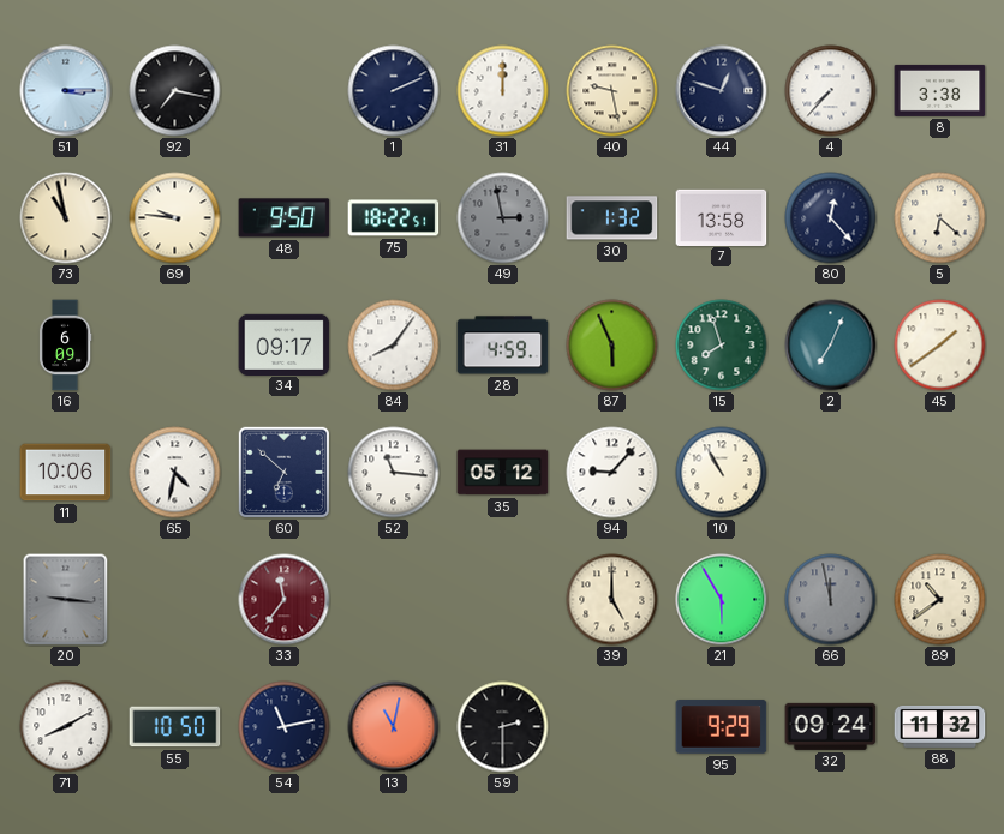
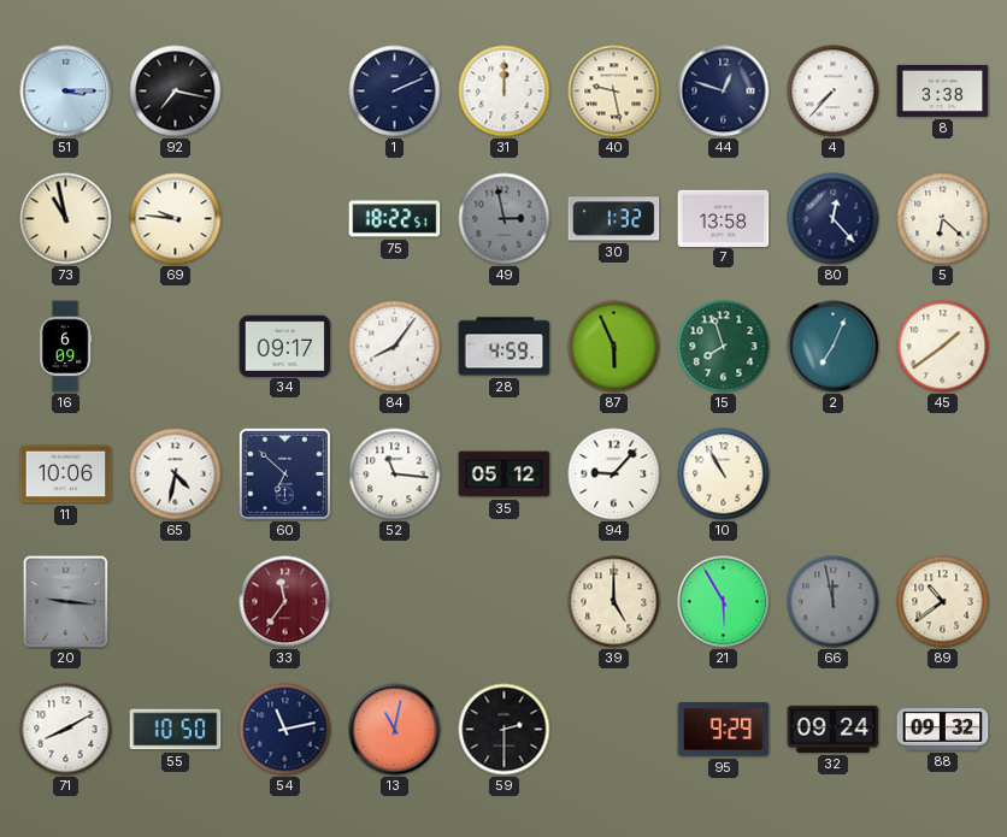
48: 9:50 -> none (285, 218)
88: 11:32 -> 09:32 (943, 729)
